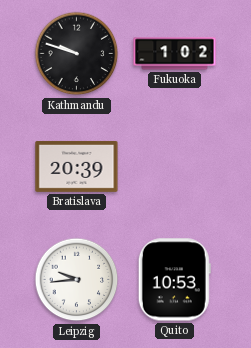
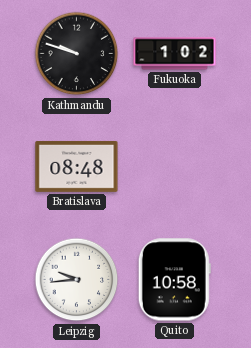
Bratislava: 20:39 -> 08:48 (77, 166)
Quito: 10:53 -> 10:58 (174, 280)
